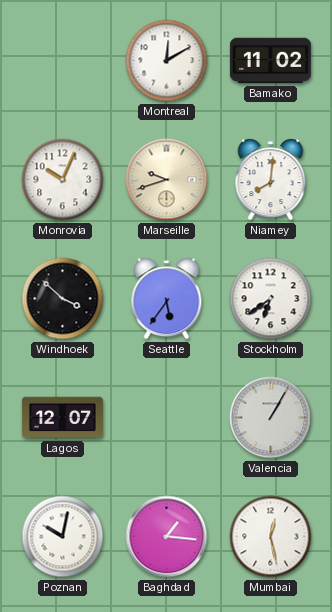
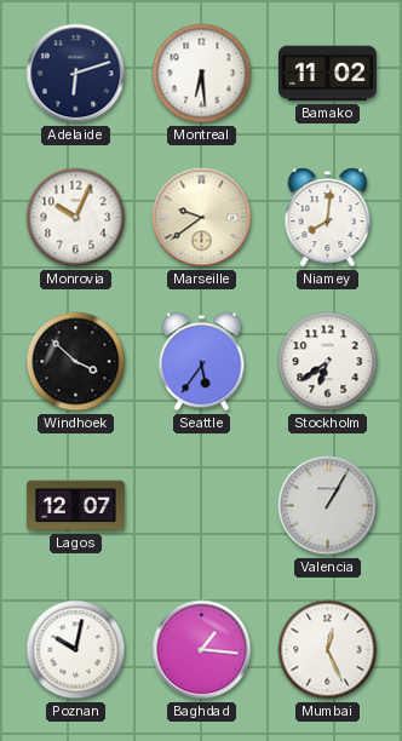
Adelaide: none -> 6:12 (76, 74)
Montreal: 12:10 -> 6:29 (202, 74)
Marseille: 9:42 -> 9:39 (202, 218)
Mumbai: 12:28 -> 12:26 (328, 650)
